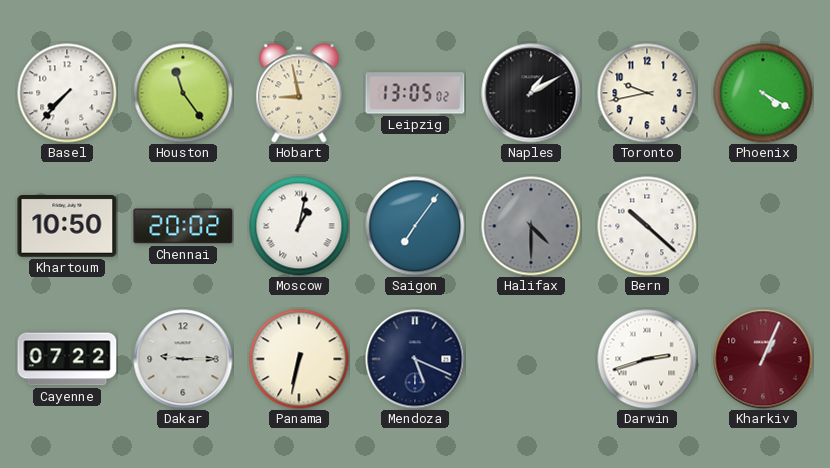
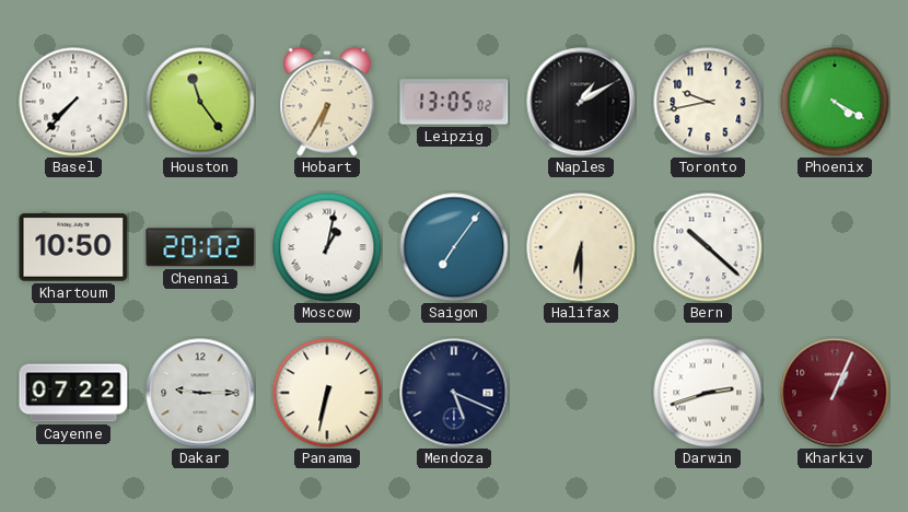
Hobart: 8:58 -> 6:35 (327, 102)
Halifax: 4:30 -> 6:30 (581, 247)
Halifax dial: grey -> cream (581, 247)
